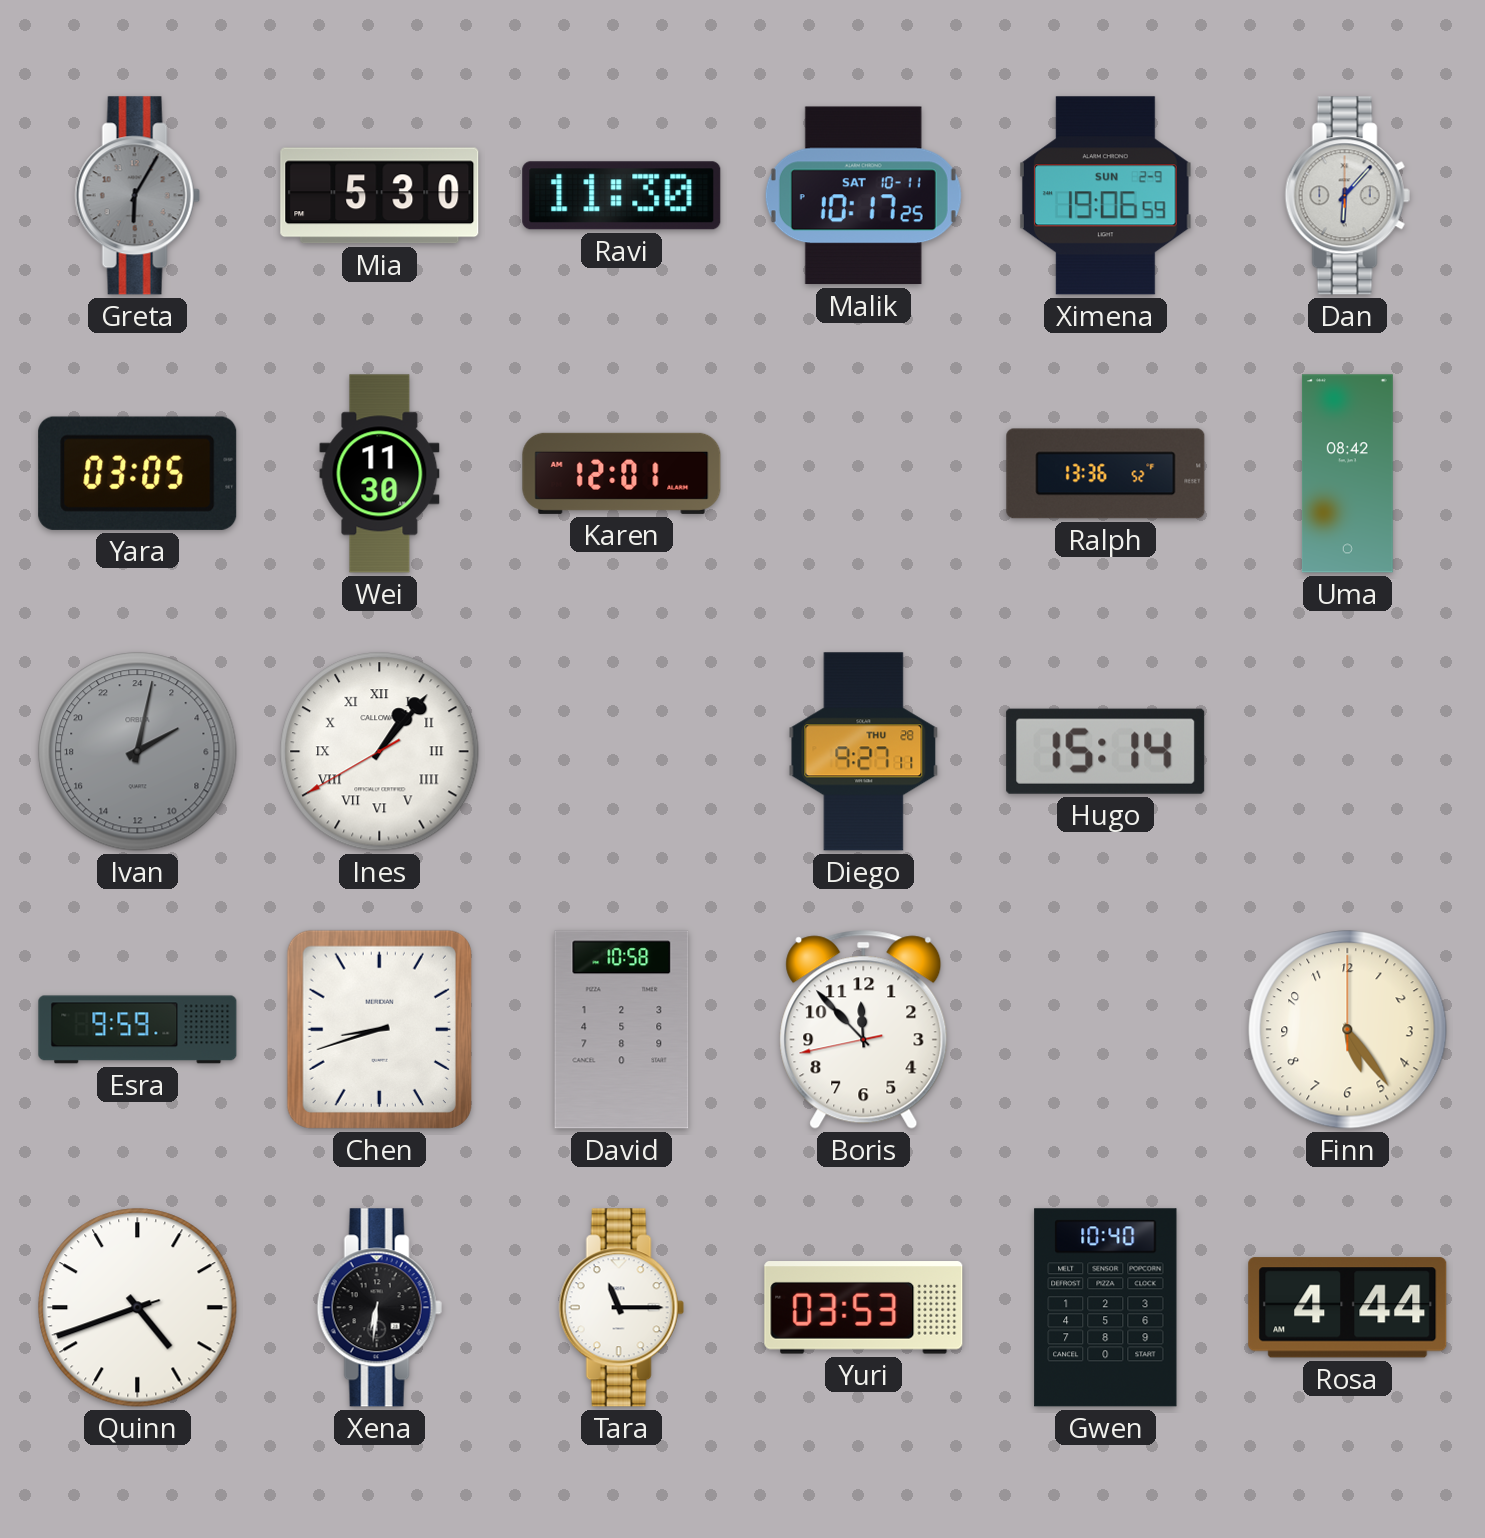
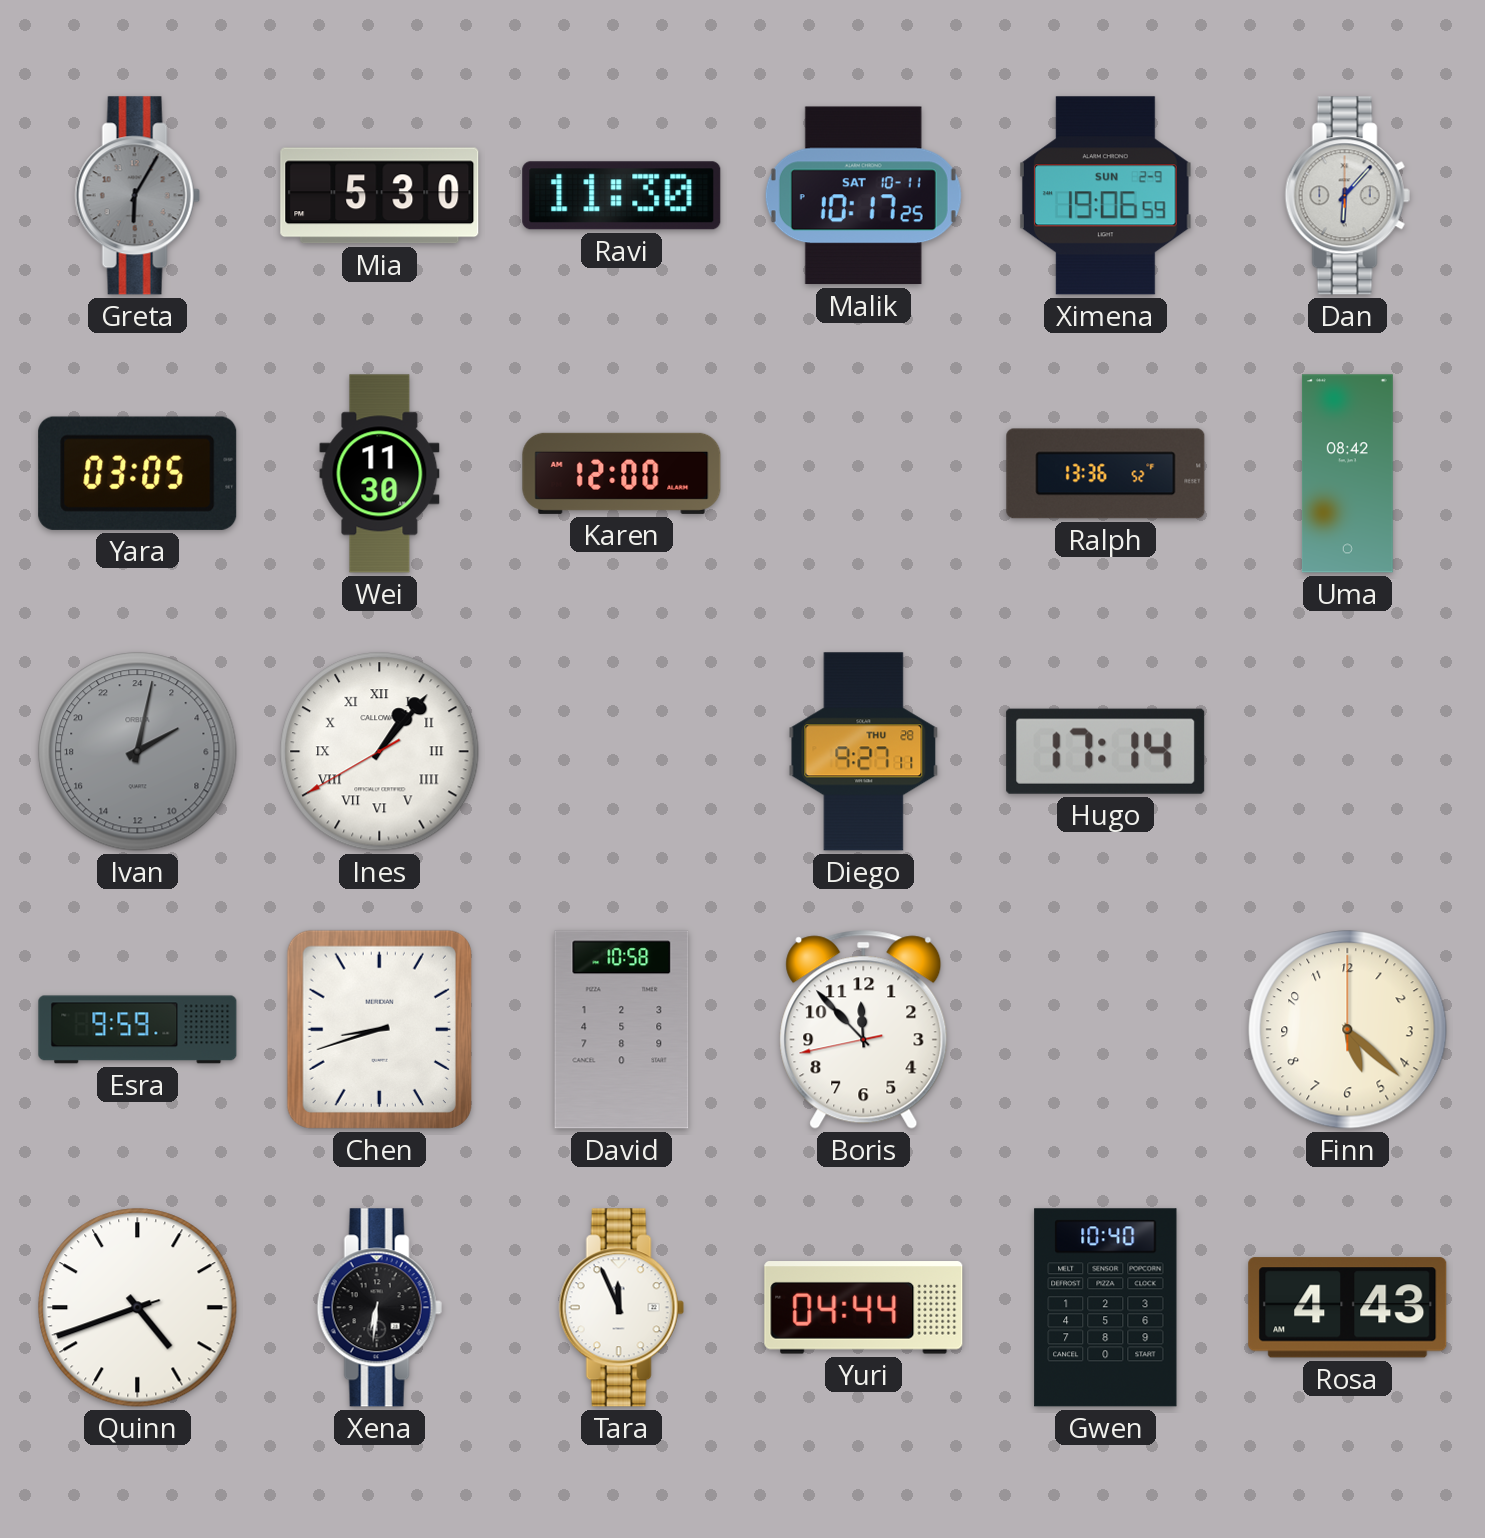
Karen: 12:01 -> 12:00 (622, 473)
Hugo: 15:14 -> 17:14 (1106, 751)
Finn: 5:24 -> 5:22 (1348, 1030)
Tara: 11:15 -> 11:56 (621, 1308)
Yuri: 03:53 -> 04:44 (864, 1308)
Rosa: 4:44 -> 4:43 (1348, 1308)
